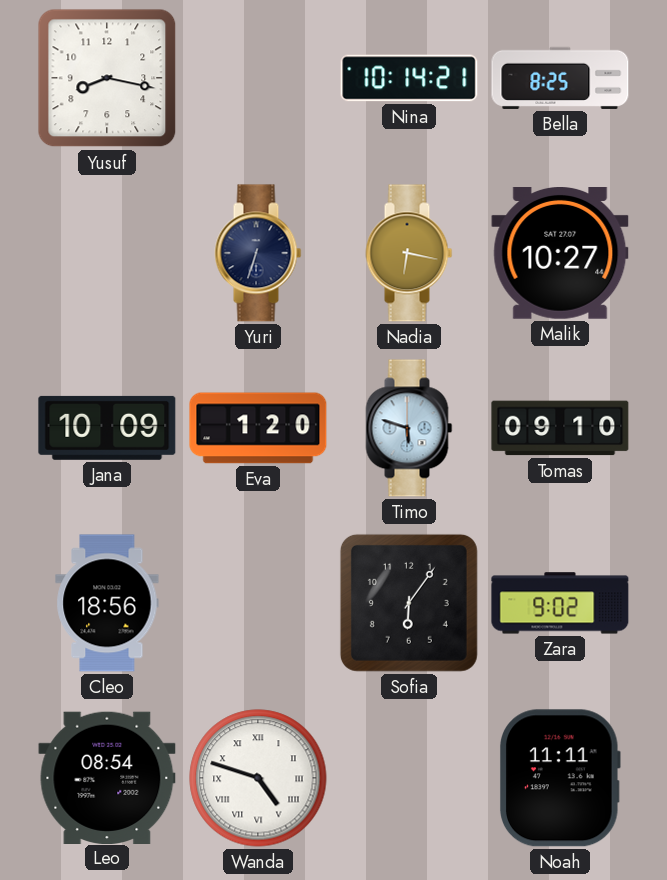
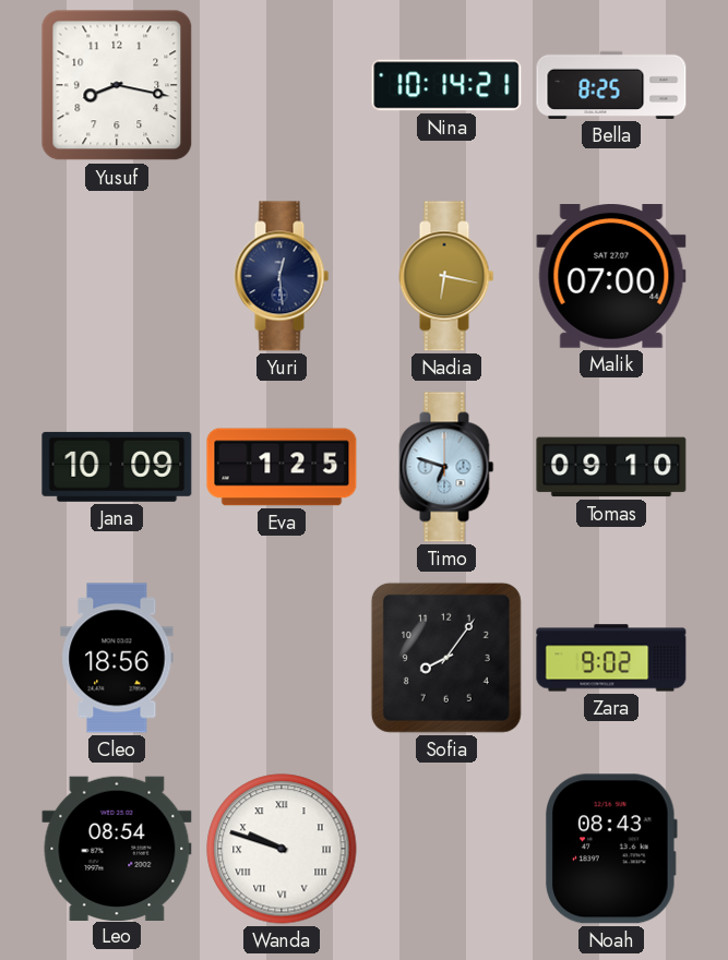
Yuri: 6:33 -> 12:29 (282, 276)
Malik: 10:27 -> 07:00 (611, 277)
Eva: 1:20 -> 1:25 (282, 467)
Timo: 5:48 -> 6:48 (446, 467)
Sofia: 6:06 -> 8:06 (446, 658)
Wanda: 4:48 -> 9:48 (282, 849)
Noah: 11:11 -> 08:43 (612, 849)
